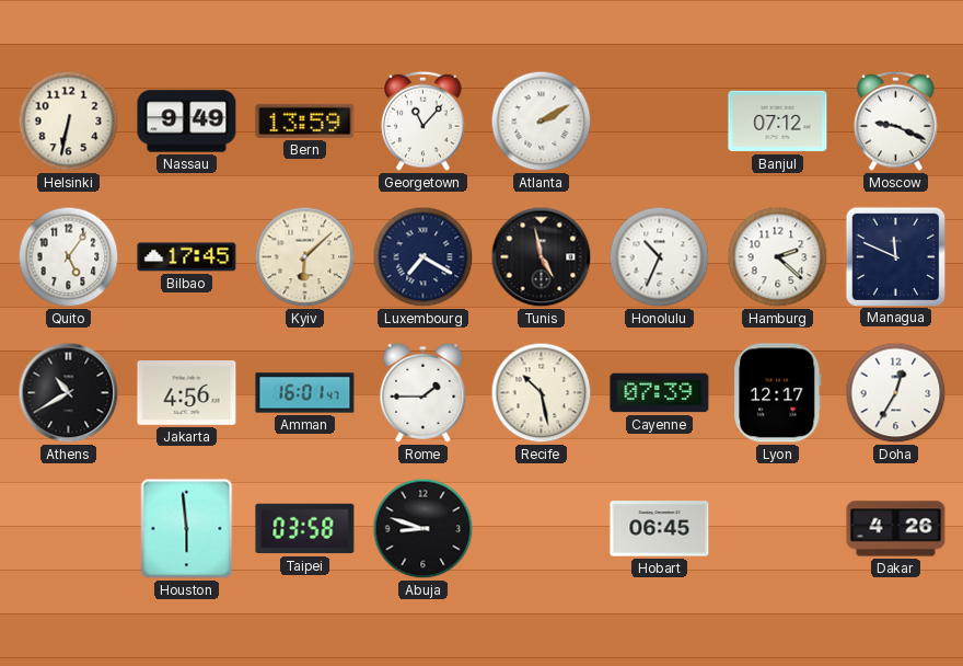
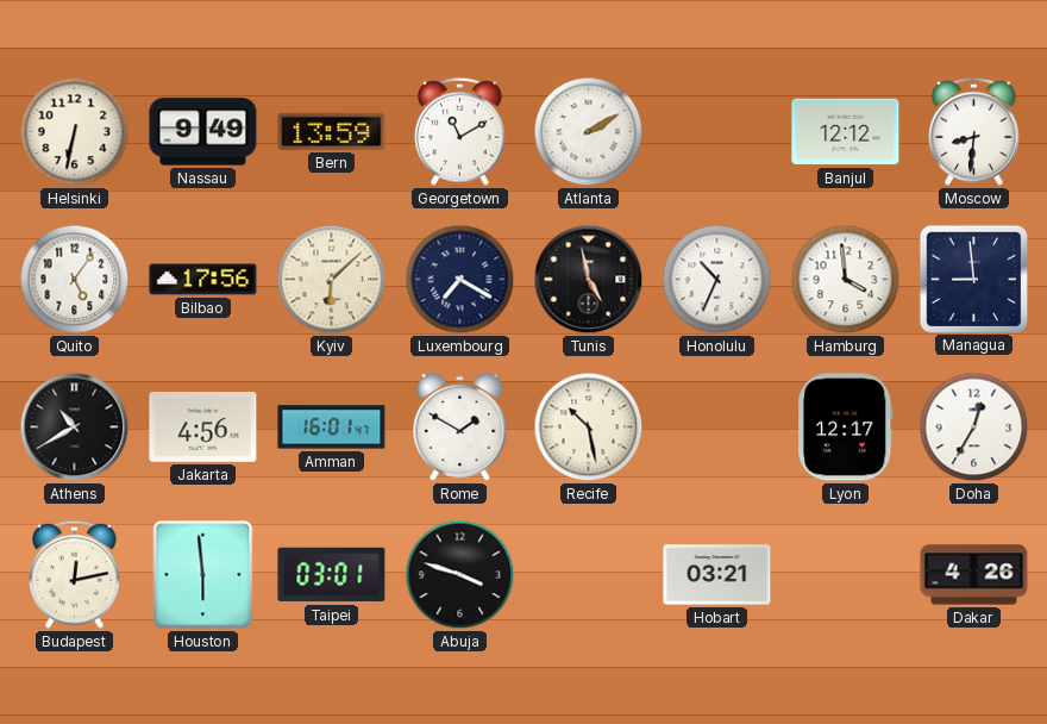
Georgetown: 11:07 -> 11:10 (460, 131)
Banjul: 07:12 -> 12:12 (846, 132)
Moscow: 9:19 -> 8:31 (974, 131)
Bilbao: 17:45 -> 17:56 (203, 280)
Hamburg: 2:22 -> 3:59 (846, 280)
Managua: 11:49 -> 8:59 (973, 279)
Rome: 1:45 -> 1:50 (460, 426)
Cayenne: 07:39 -> none (660, 393)
Budapest: none -> 12:13 (75, 574)
Taipei: 03:58 -> 03:01 (332, 575)
Abuja: 8:48 -> 3:48 (460, 575)
Hobart: 06:45 -> 03:21 (717, 575)
